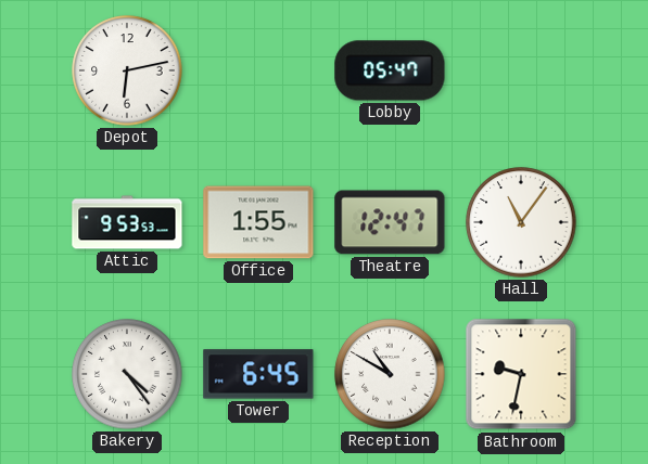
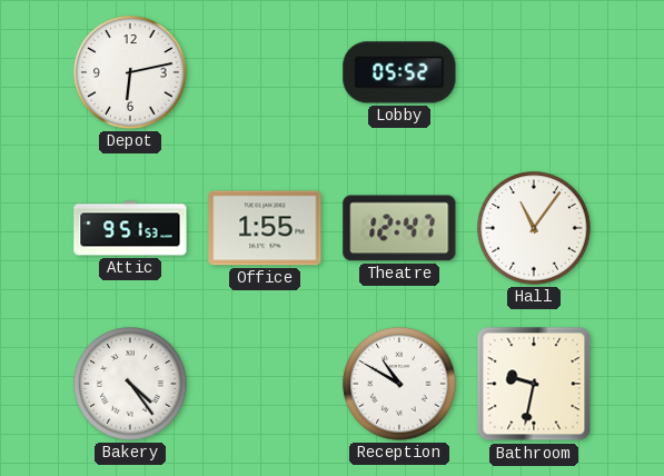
Lobby: 05:47 -> 05:52 (399, 72)
Attic: 9:53 -> 9:51 (130, 228)
Tower: 6:45 -> none (258, 374)
